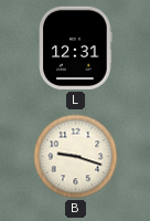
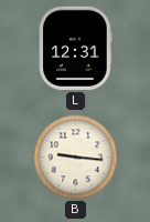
B: 9:18 -> 9:16 (76, 158)
